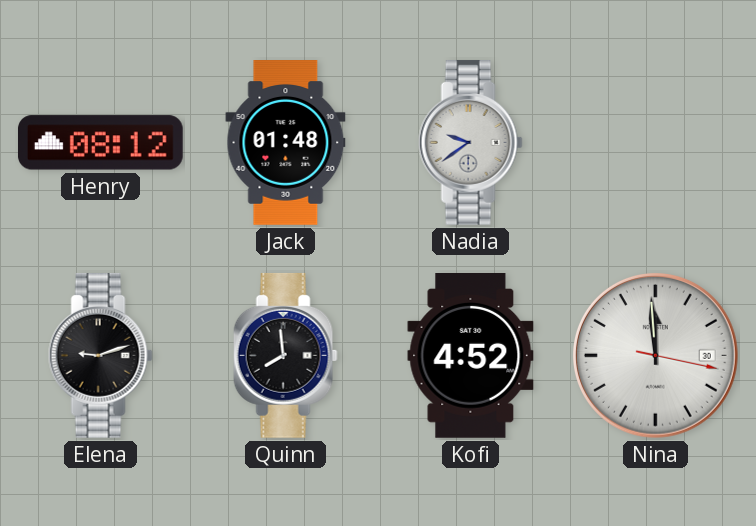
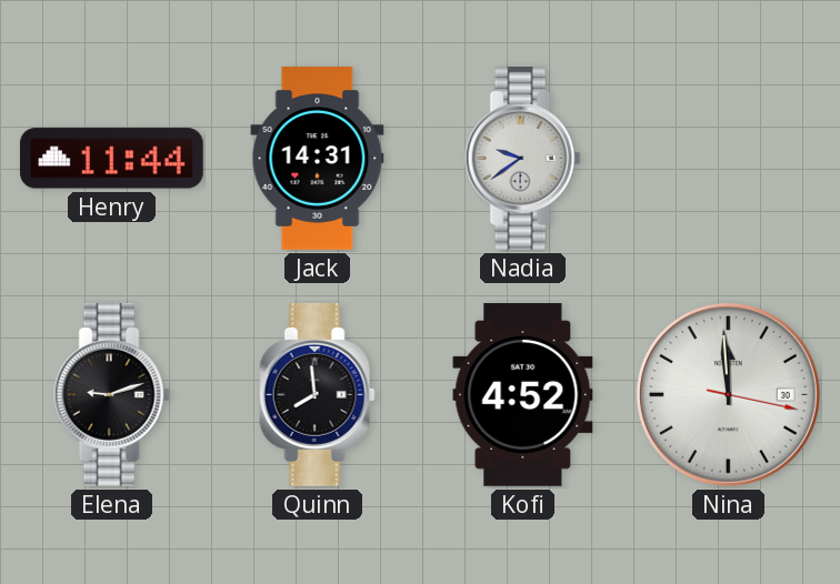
Henry: 08:12 -> 11:44 (111, 159)
Jack: 01:48 -> 14:31 (318, 159)
